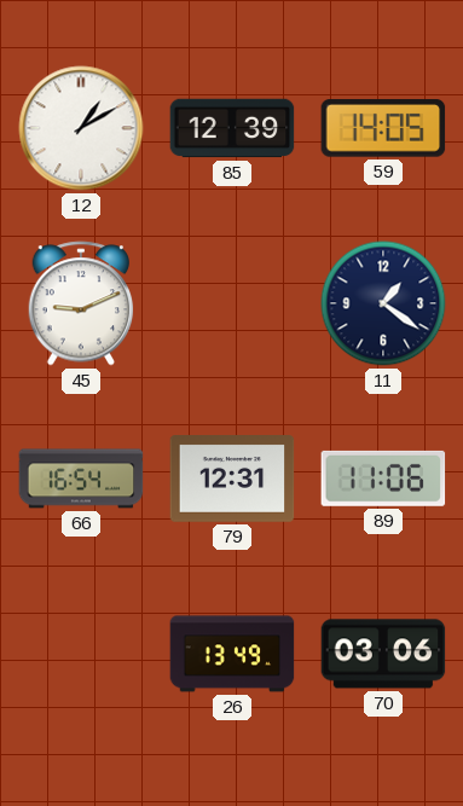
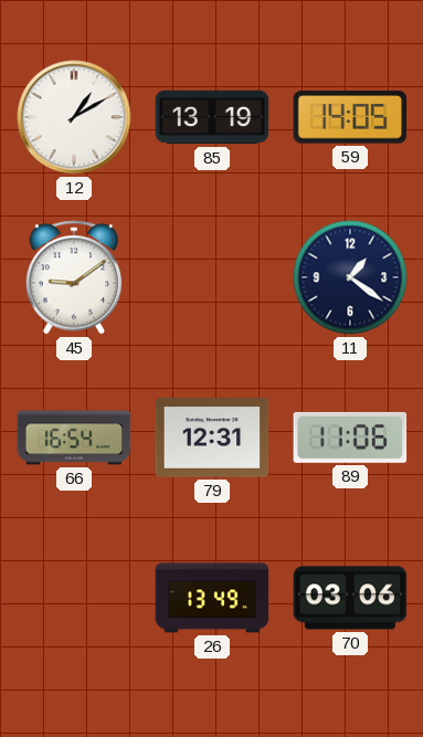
85: 12:39 -> 13:19 (212, 117)
45: 9:11 -> 9:09 (74, 277)
